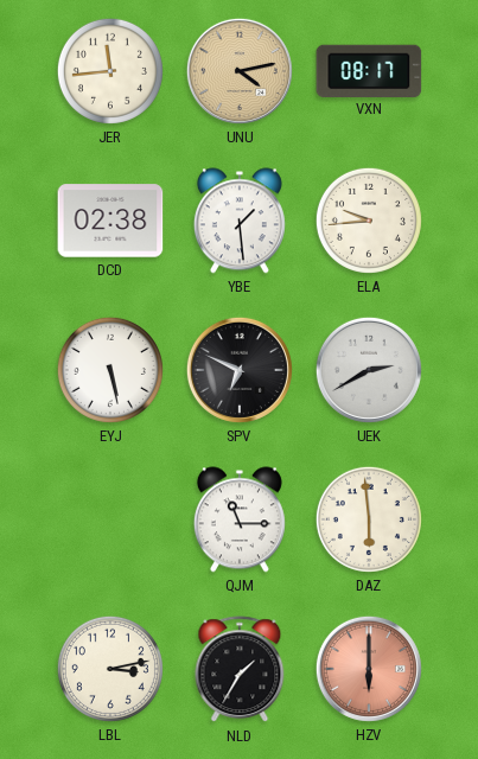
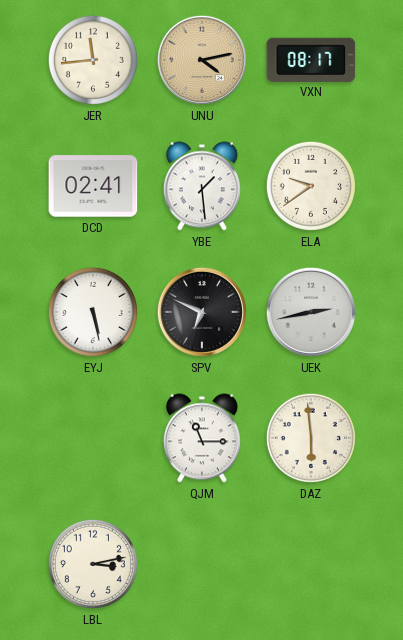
DCD: 02:38 -> 02:41 (93, 186)
ELA: 9:44 -> 9:39 (311, 186)
UEK: 2:40 -> 2:43 (311, 312)
NLD: 1:35 -> none (240, 670)
HZV: 6:00 -> none (369, 669)
